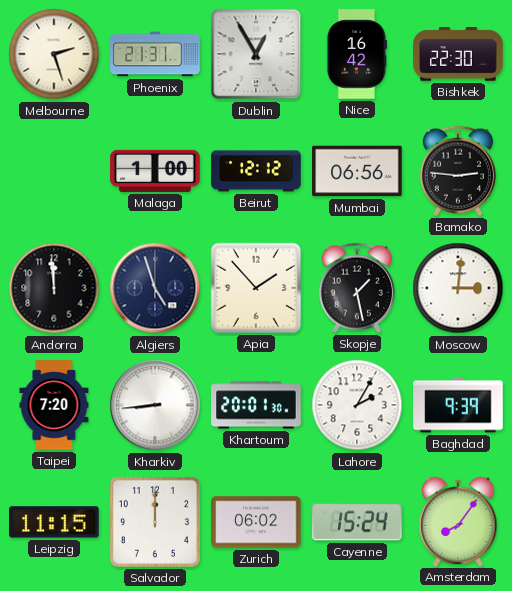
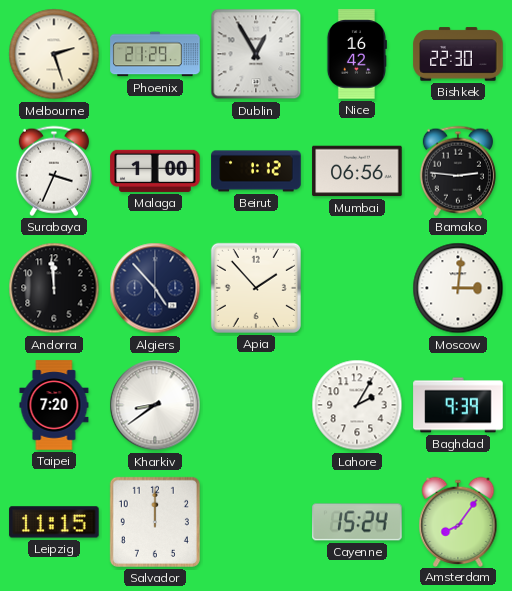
Phoenix: 21:31 -> 21:29 (155, 54)
Surabaya: none -> 3:34 (54, 171)
Beirut: 12:12 -> 1:12 (256, 171)
Algiers: 4:57 -> 4:53 (155, 288)
Skopje: 1:28 -> none (357, 288)
Kharkiv: 8:44 -> 8:39 (155, 405)
Khartoum: 20:01 -> none (256, 405)
Zurich: 06:02 -> none (256, 522)
